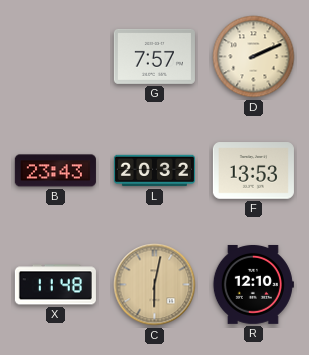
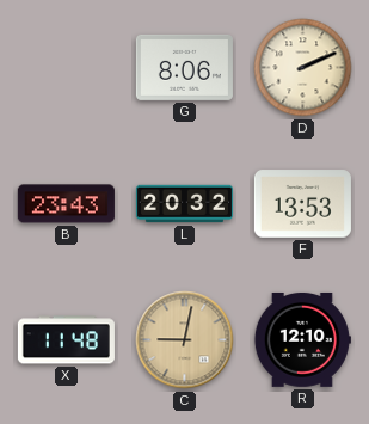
G: 7:57 -> 8:06 (184, 67)
C: 6:02 -> 9:02 (185, 340)
